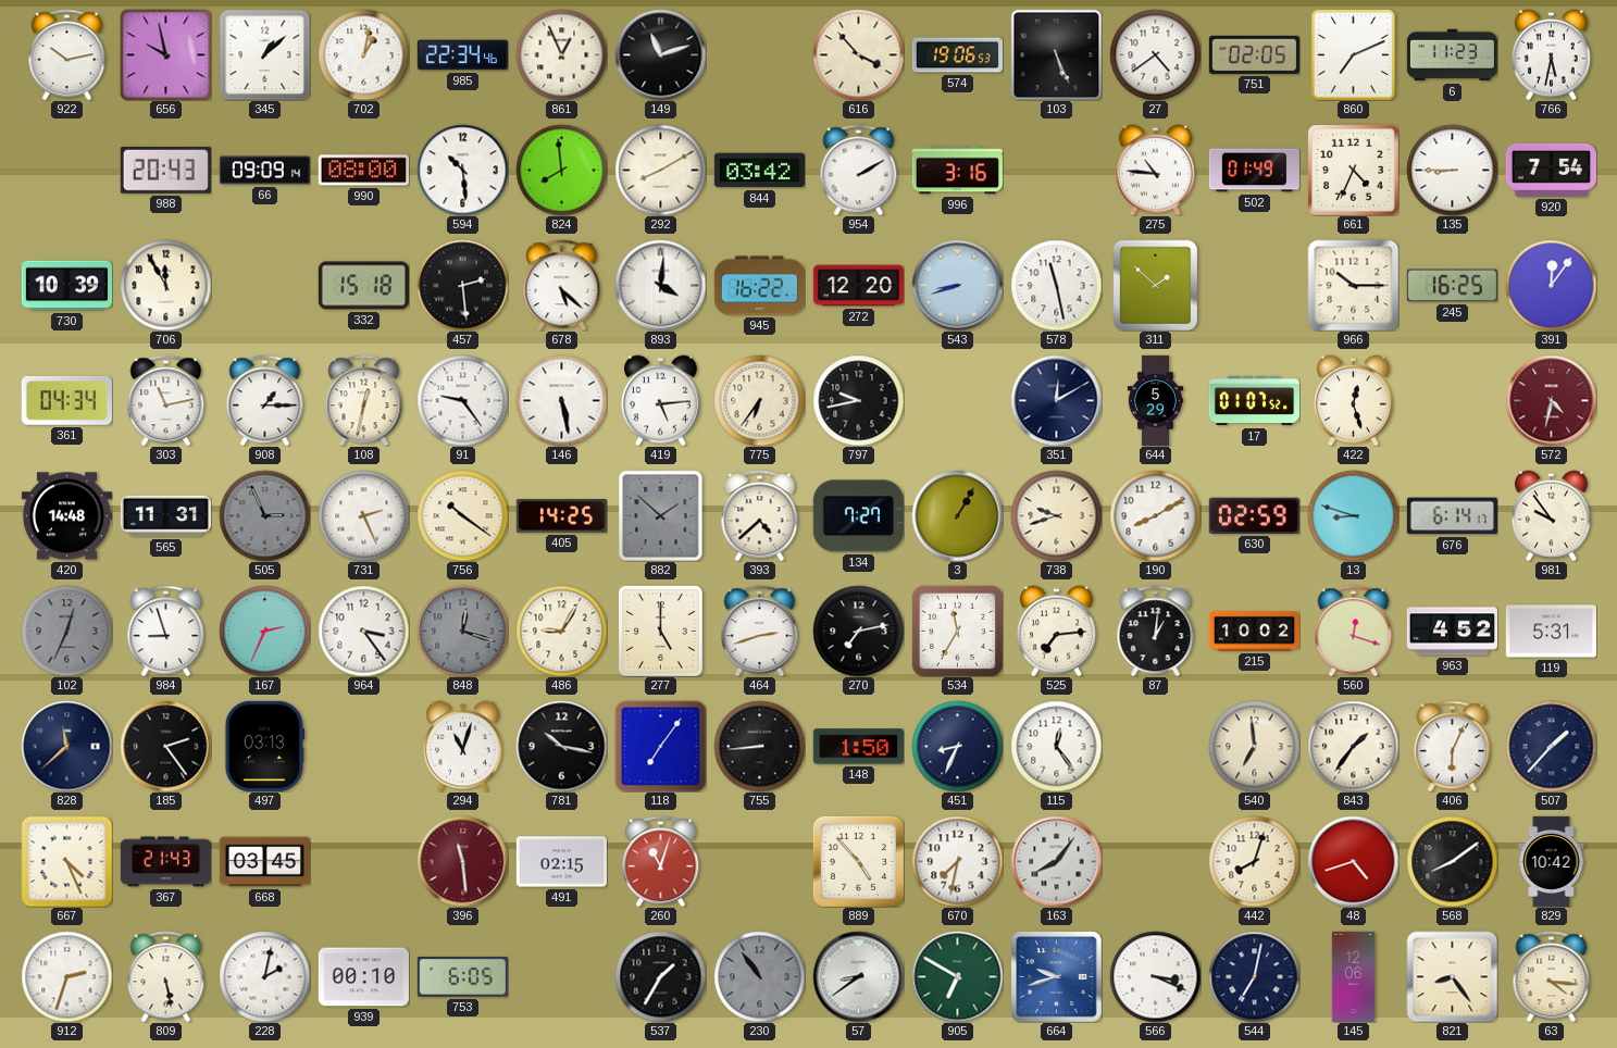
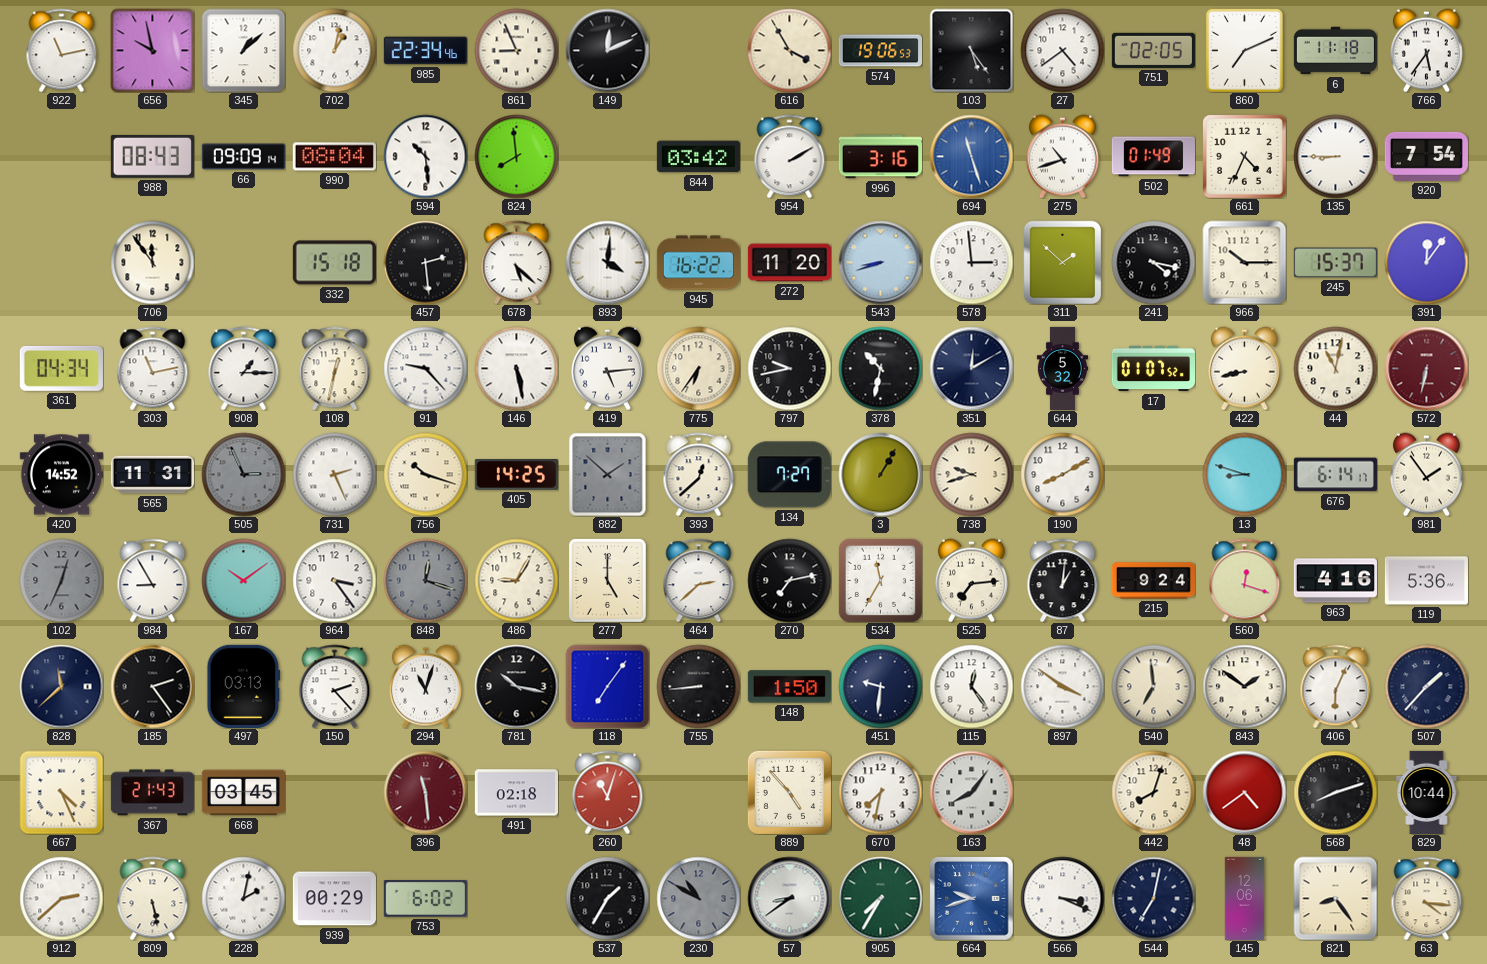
922: 10:13 -> 11:13 (62, 50)
861: 12:56 -> 8:56 (516, 50)
149: 11:12 -> 12:11 (607, 50)
616: 3:53 -> 3:55 (789, 50)
103: 5:26 -> 5:24 (971, 50)
6: 11:23 -> 11:18 (1335, 51)
766: 5:32 -> 5:36 (1426, 50)
988: 20:43 -> 08:43 (152, 156)
990: 08:00 -> 08:04 (334, 157)
292: 8:10 -> none (660, 170)
694: none -> 11:27 (971, 156)
275: 10:46 -> 10:42 (1062, 156)
730: 10:39 -> none (66, 286)
706: 11:55 -> 11:54 (152, 262)
272: 12:20 -> 11:20 (789, 263)
578: 11:28 -> 2:59 (971, 262)
241: none -> 4:17 (1153, 262)
245: 16:25 -> 15:37 (1335, 263)
91: 9:24 -> 9:23 (425, 368)
378: none -> 10:32 (880, 368)
644: 5:29 -> 5:32 (1062, 368)
422: 12:27 -> 8:43 (1244, 368)
44: none -> 11:02 (1335, 368)
572: 4:32 -> 6:32 (1426, 368)
420: 14:48 -> 14:52 (61, 475)
756: 10:21 -> 10:18 (425, 474)
393: 4:38 -> 12:38 (699, 474)
630: 02:59 -> none (1254, 515)
981: 9:54 -> 1:54 (1426, 474)
984: 8:57 -> 8:55 (153, 580)
167: 2:34 -> 10:09 (243, 580)
464: 2:42 -> 2:38 (699, 580)
215: 10:02 -> 9:24 (1153, 581)
963: 4:52 -> 4:16 (1335, 581)
119: 5:31 -> 5:36 (1426, 581)
150: none -> 2:23 (335, 686)
451: 8:34 -> 9:31 (880, 686)
897: none -> 3:51 (1062, 686)
843: 1:36 -> 1:51 (1244, 686)
491: 02:15 -> 02:18 (516, 793)
48: 4:42 -> 4:39 (1244, 792)
568: 8:09 -> 8:12 (1335, 792)
829: 10:42 -> 10:44 (1427, 792)
912: 2:33 -> 2:38 (61, 898)
939: 00:10 -> 00:29 (334, 899)
753: 6:05 -> 6:02 (425, 899)
230: 10:54 -> 10:50 (698, 898)
905: 6:50 -> 7:35 (880, 898)
